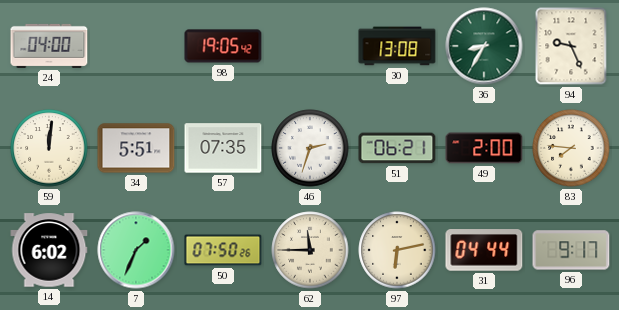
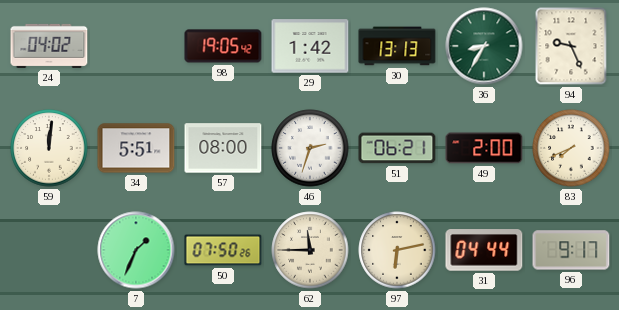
24: 04:00 -> 04:02 (49, 46)
29: none -> 1:42 (310, 46)
30: 13:08 -> 13:13 (397, 46)
57: 07:35 -> 08:00 (223, 148)
83: 7:46 -> 7:41 (571, 148)
14: 6:02 -> none (49, 250)
